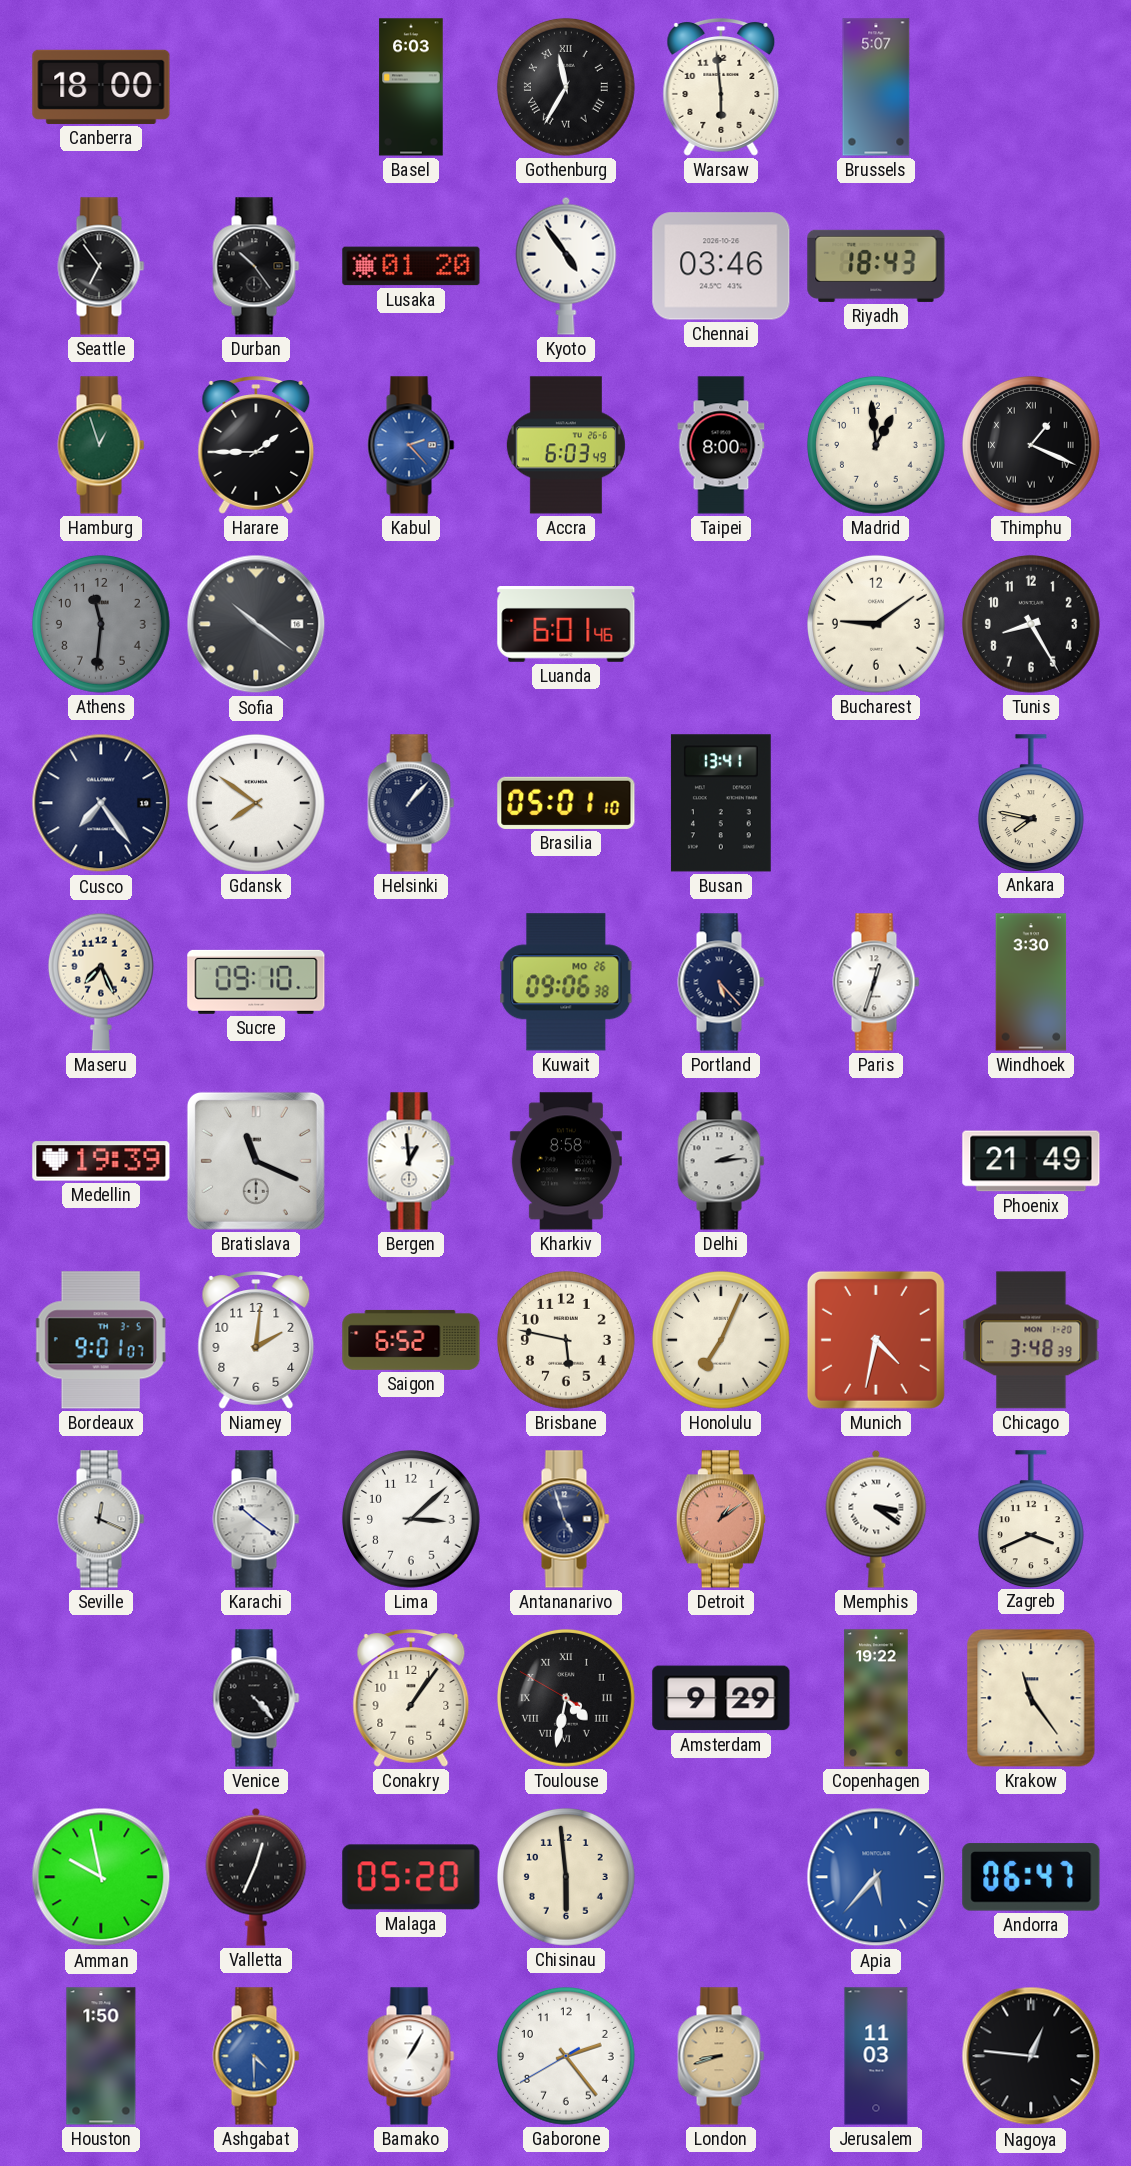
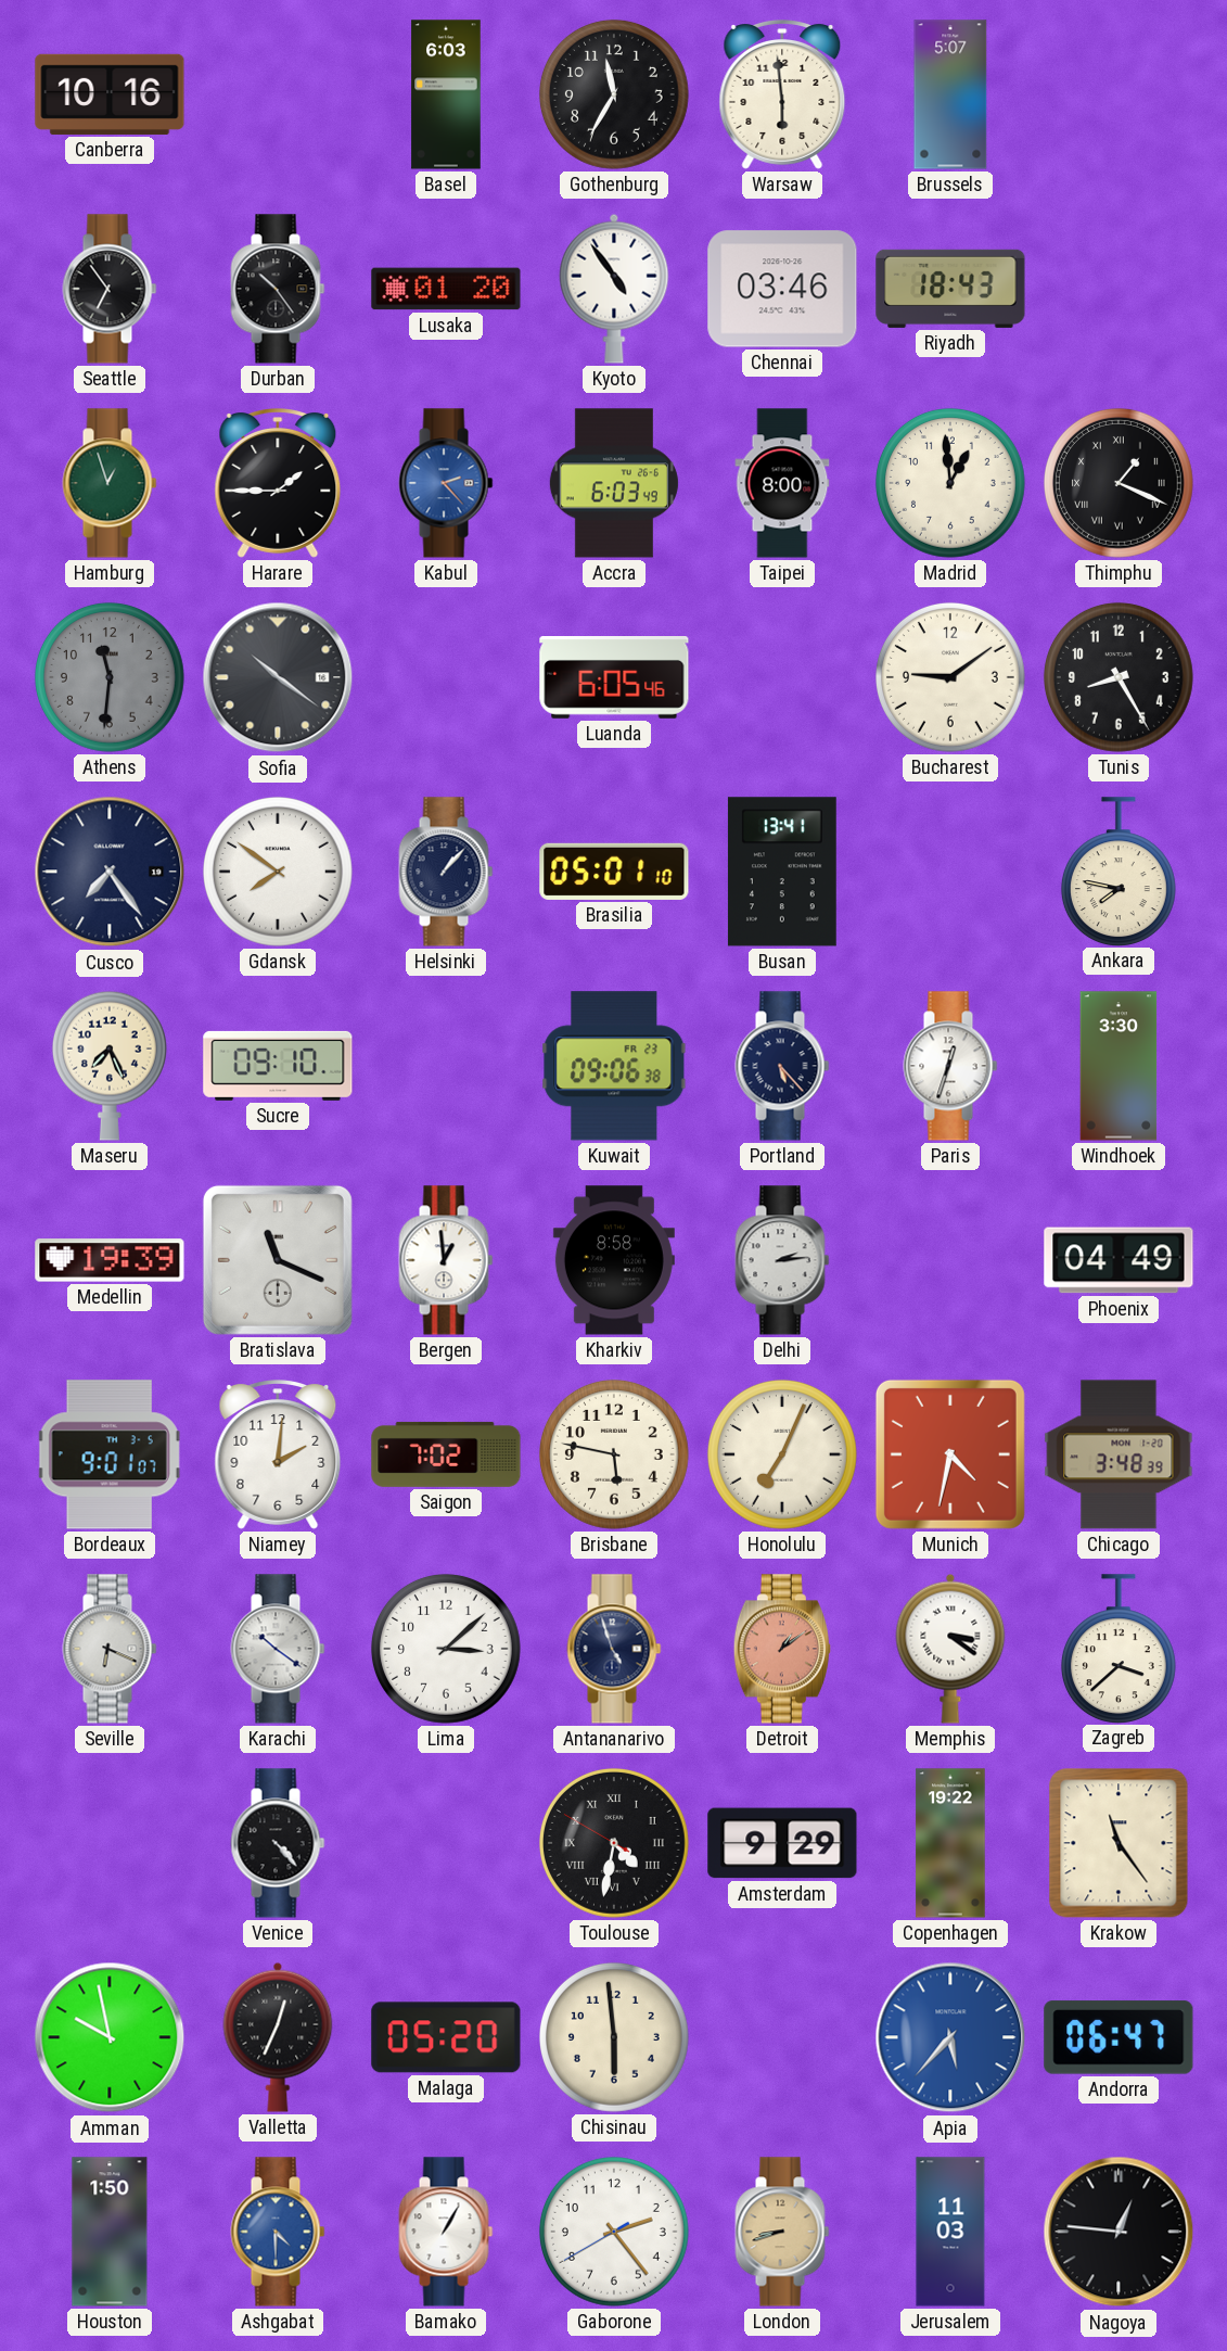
Canberra: 18:00 -> 10:16 (110, 94)
Gothenburg numerals: Roman -> Arabic (614, 94)
Luanda: 6:01 -> 6:05 (614, 678)
Kuwait date: MO 26 -> FR 23 (614, 1066)
Phoenix: 21:49 -> 04:49 (1119, 1260)
Saigon: 6:52 -> 7:02 (446, 1454)
Seville: 12:19 -> 6:19 (110, 1649)
Zagreb: 3:41 -> 3:38 (1119, 1649)
Conakry: 1:06 -> none (411, 1699)
